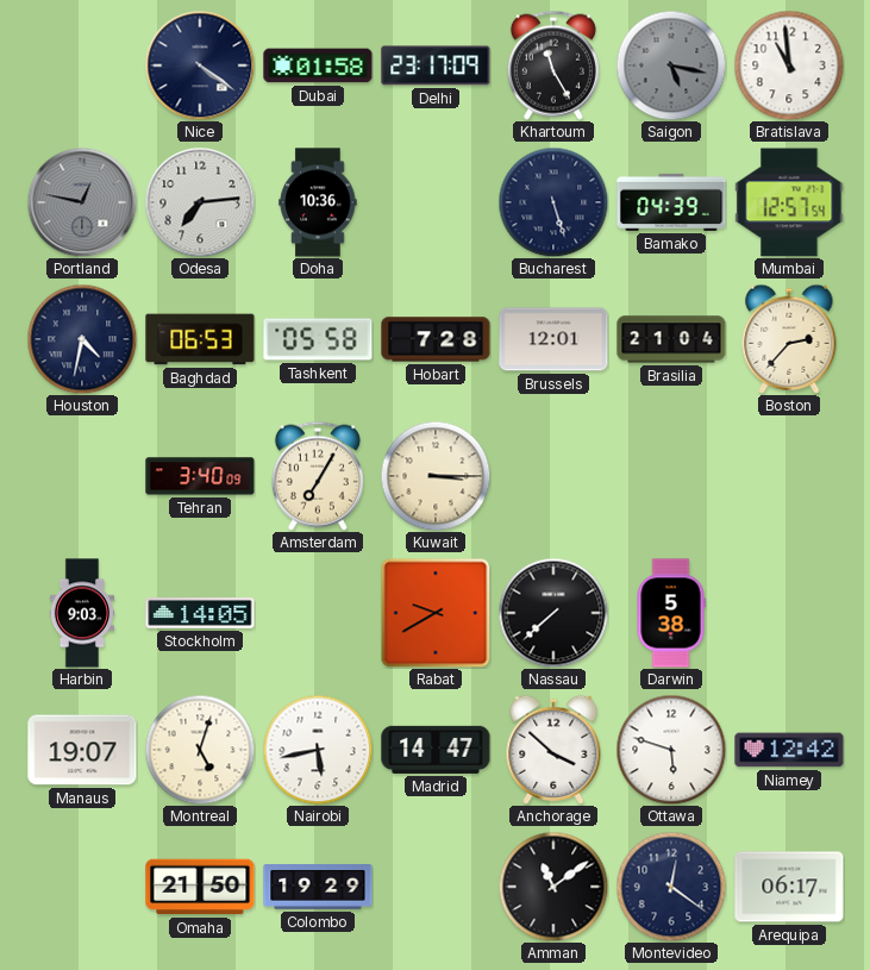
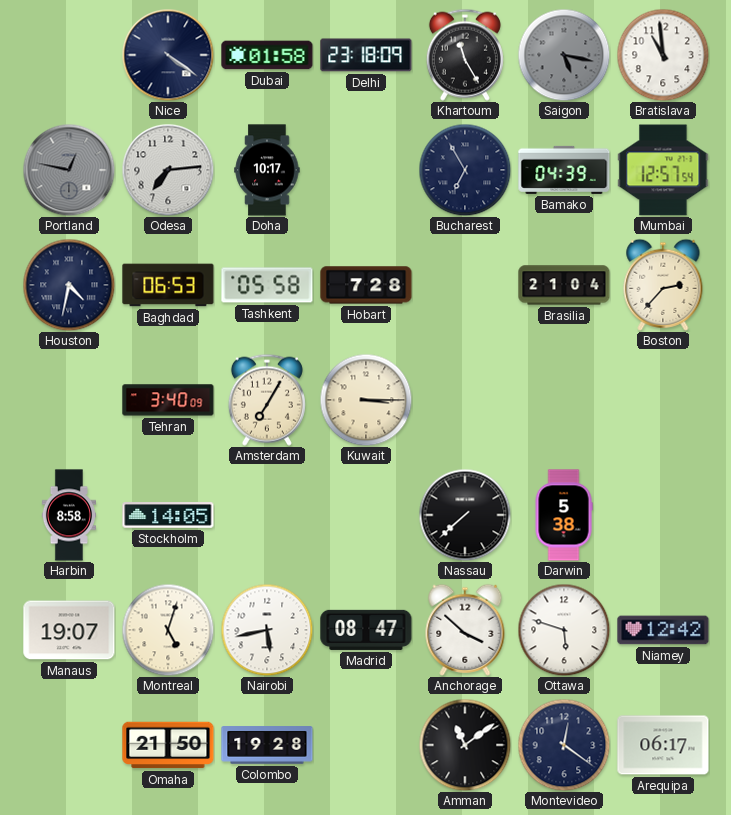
Delhi: 23:17 -> 23:18 (366, 55)
Doha: 10:36 -> 10:17 (267, 170)
Bucharest: 5:27 -> 6:55 (465, 170)
Brussels: 12:01 -> none (553, 339)
Harbin: 9:03 -> 8:58 (68, 515)
Rabat: 9:40 -> none (436, 613)
Madrid: 14:47 -> 08:47 (366, 630)
Colombo: 19:29 -> 19:28 (267, 745)
